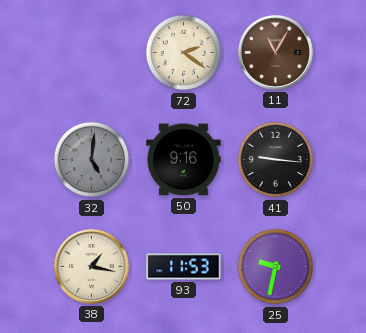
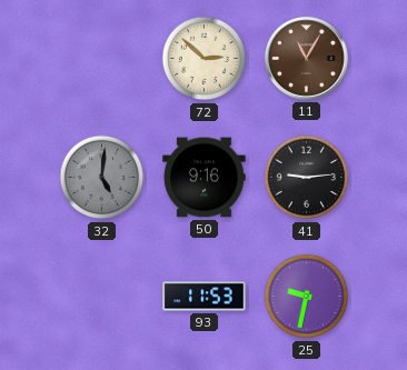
72: 2:21 -> 2:52 (205, 59)
41: 9:16 -> 9:14 (307, 178)
38: 1:17 -> none (91, 266)
